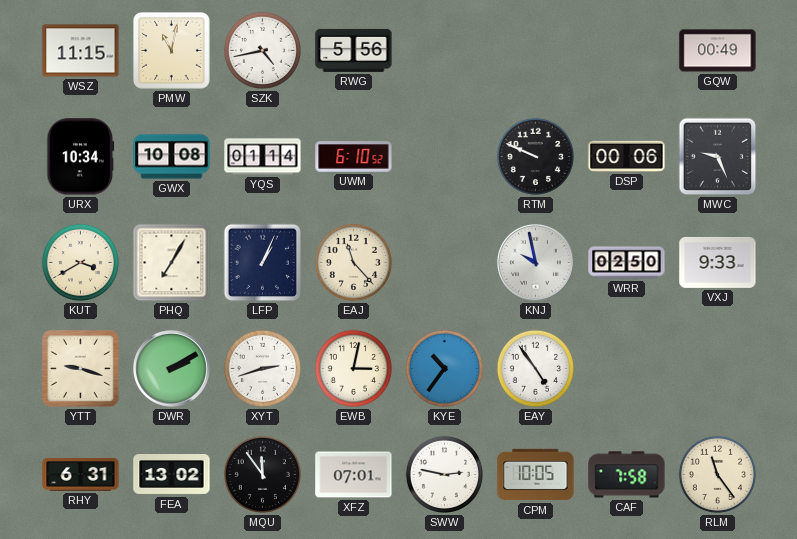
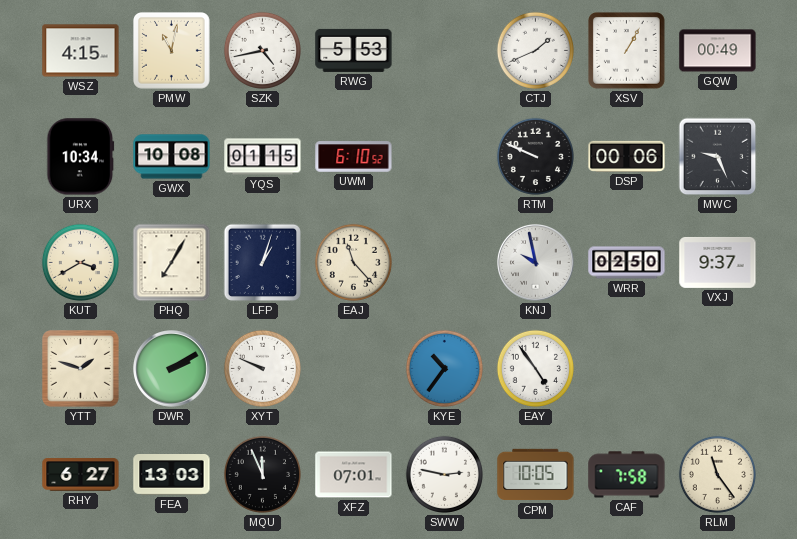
WSZ: 11:15 -> 4:15 (81, 51)
RWG: 5:56 -> 5:53 (354, 50)
CTJ: none -> 1:41 (535, 50)
XSV: none -> 1:05 (627, 51)
YQS: 01:14 -> 01:15 (263, 157)
LFP: 1:04 -> 1:03 (263, 263)
VXJ: 9:33 -> 9:37 (718, 262)
YTT: 9:18 -> 1:48 (81, 369)
XYT: 2:42 -> 9:49 (262, 368)
EWB: 3:02 -> none (353, 368)
RHY: 6:31 -> 6:27 (81, 475)
FEA: 13:02 -> 13:03 (172, 475)
MQU: 11:54 -> 11:56 (262, 474)
